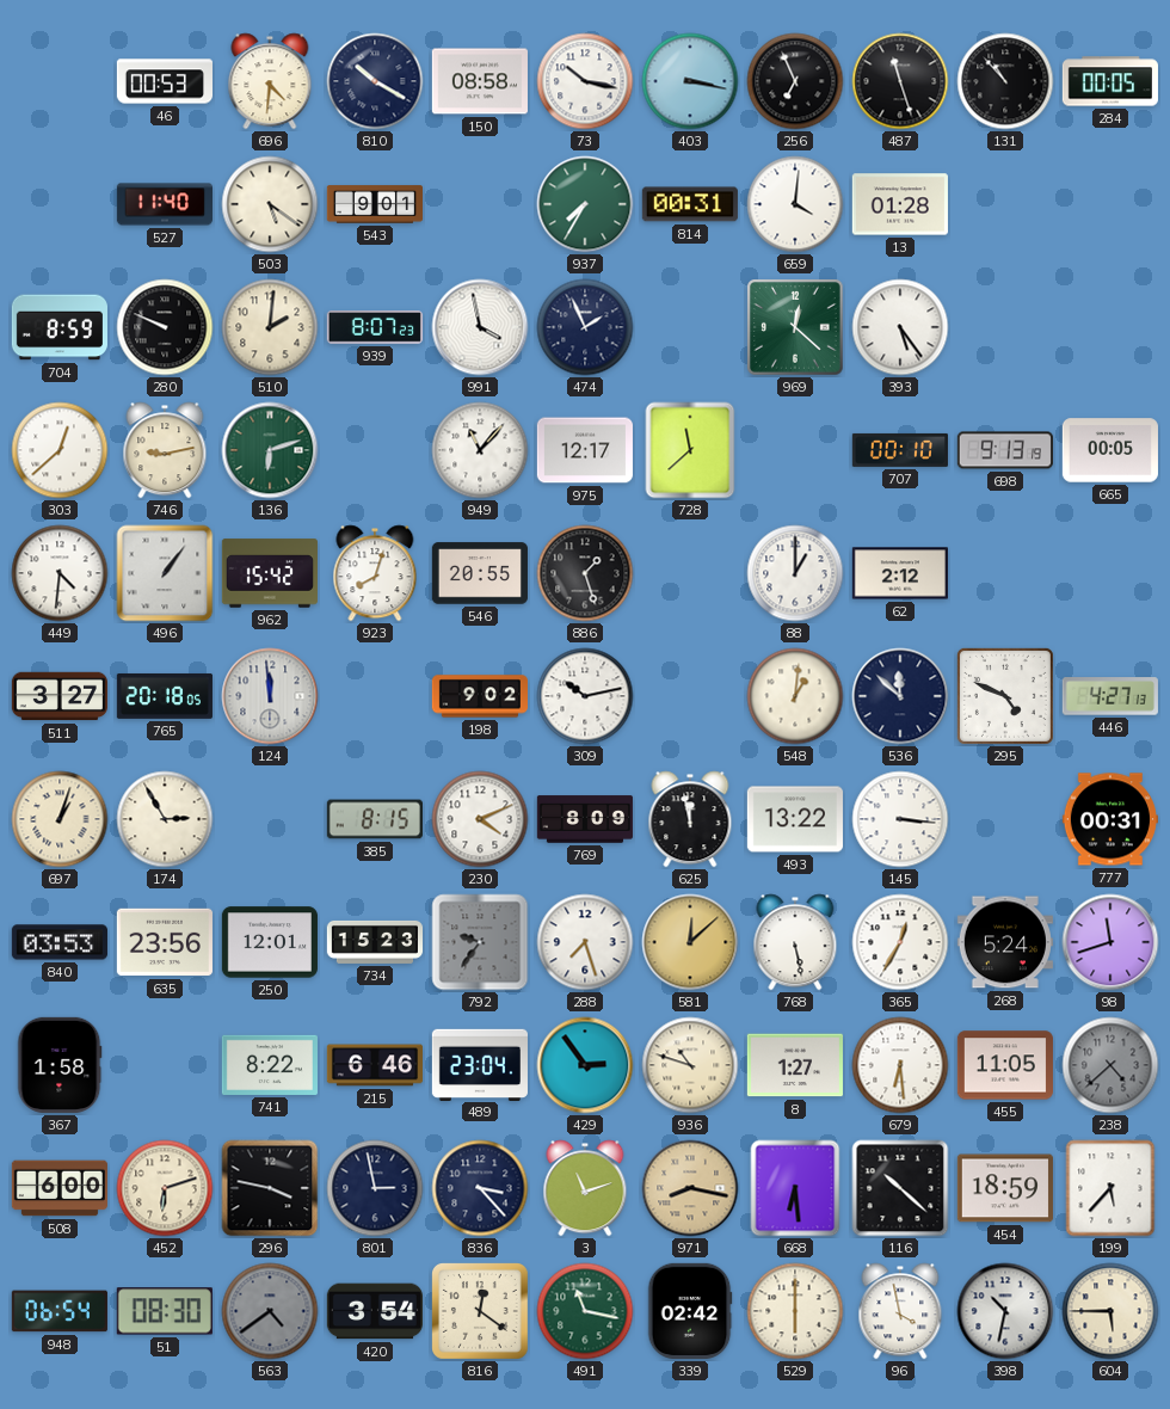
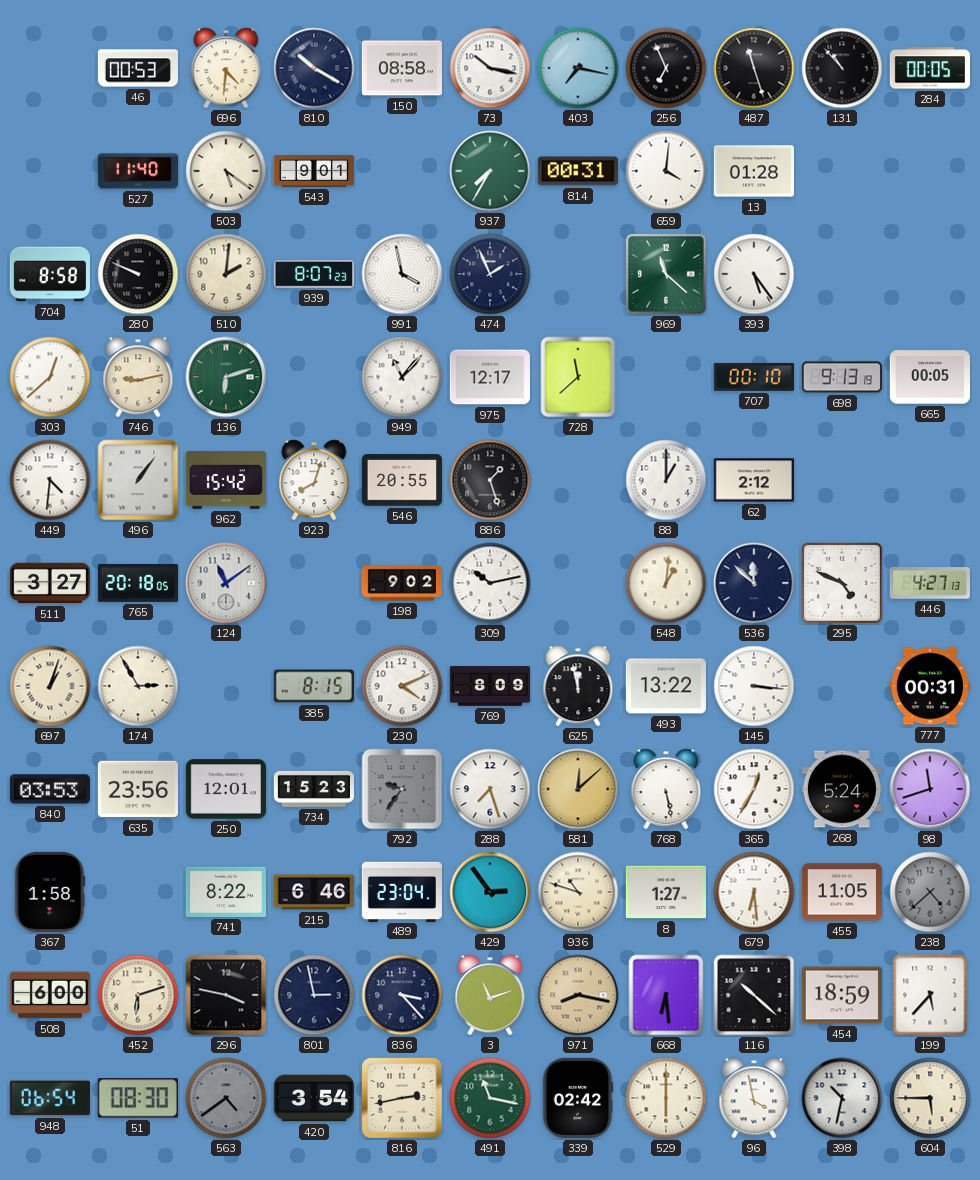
403: 3:17 -> 7:17 (578, 68)
704: 8:59 -> 8:58 (50, 274)
969: 12:22 -> 11:22 (667, 275)
124: 11:59 -> 11:09 (226, 583)
816: 12:21 -> 2:43 (403, 1099)
